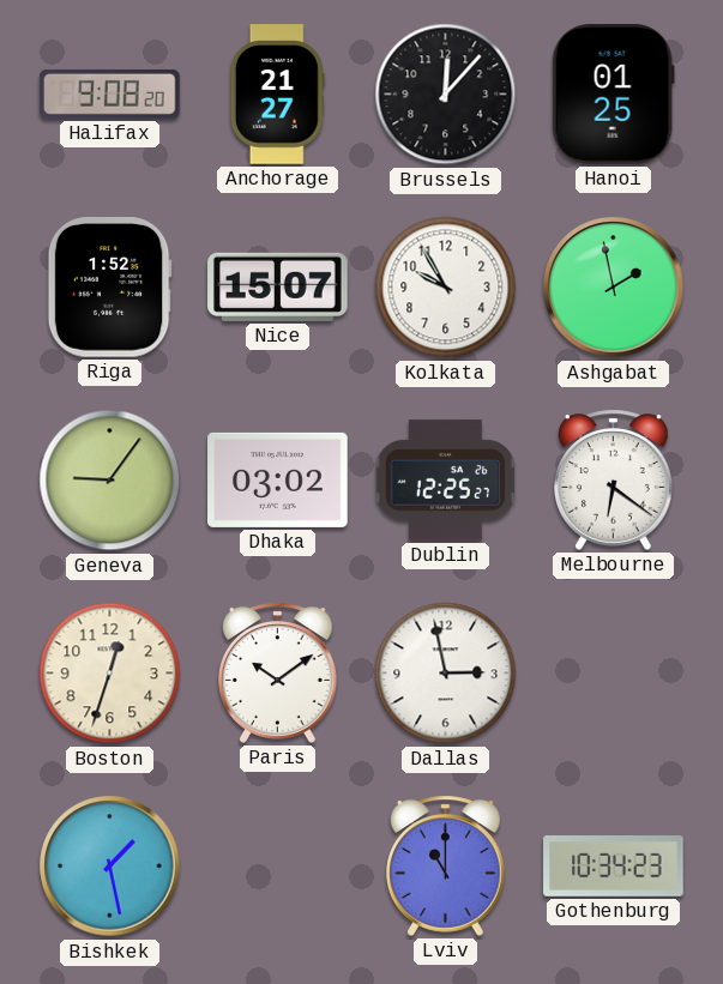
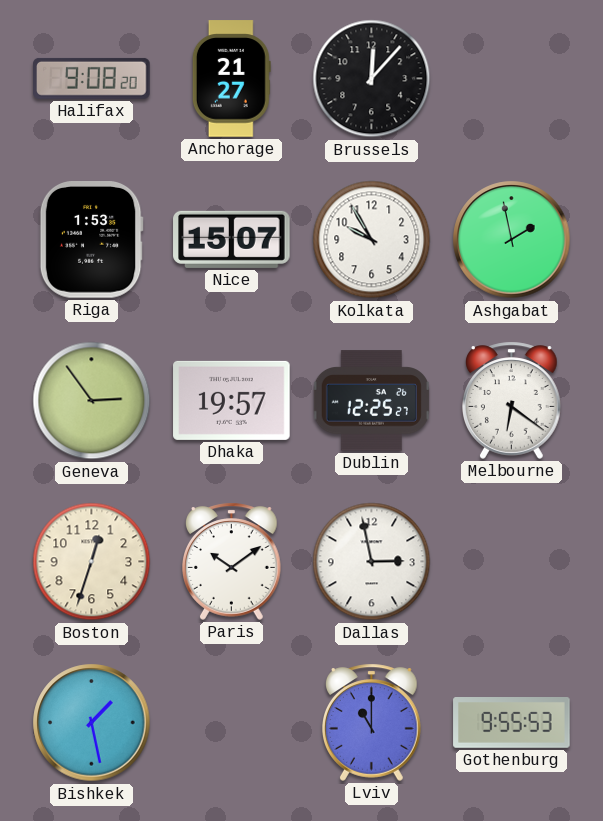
Hanoi: 01:25 -> none (613, 95)
Riga: 1:52 -> 1:53 (91, 240)
Geneva: 9:06 -> 2:54 (92, 401)
Dhaka: 03:02 -> 19:57 (232, 400)
Gothenburg: 10:34 -> 9:55 (512, 723)
